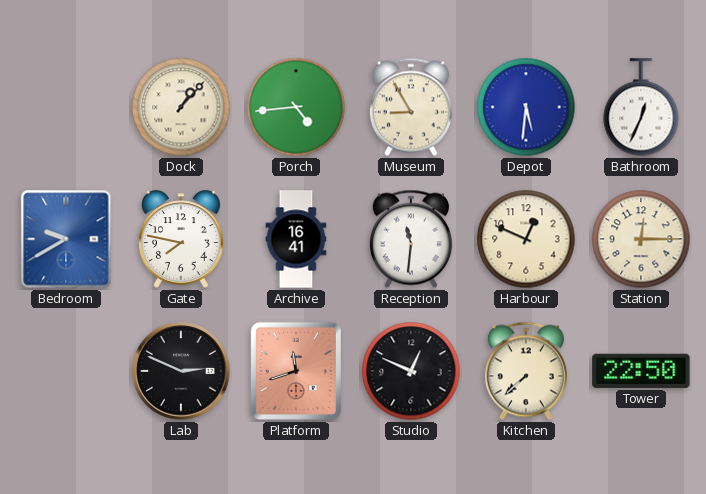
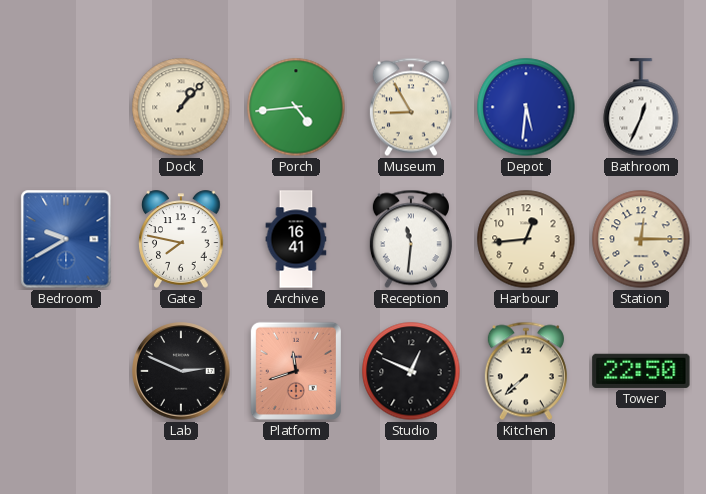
Harbour: 12:49 -> 12:44 (526, 239)
